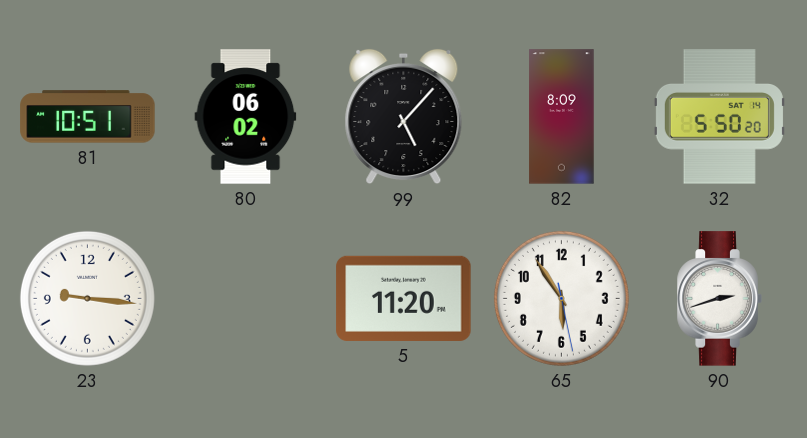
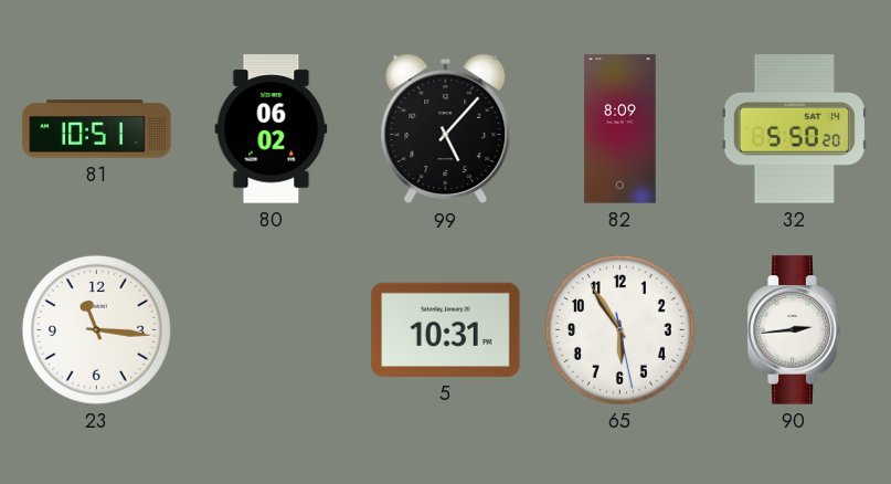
23: 9:16 -> 11:16 (96, 329)
5: 11:20 -> 10:31 (446, 329)
90: 2:42 -> 2:44 (794, 330)
